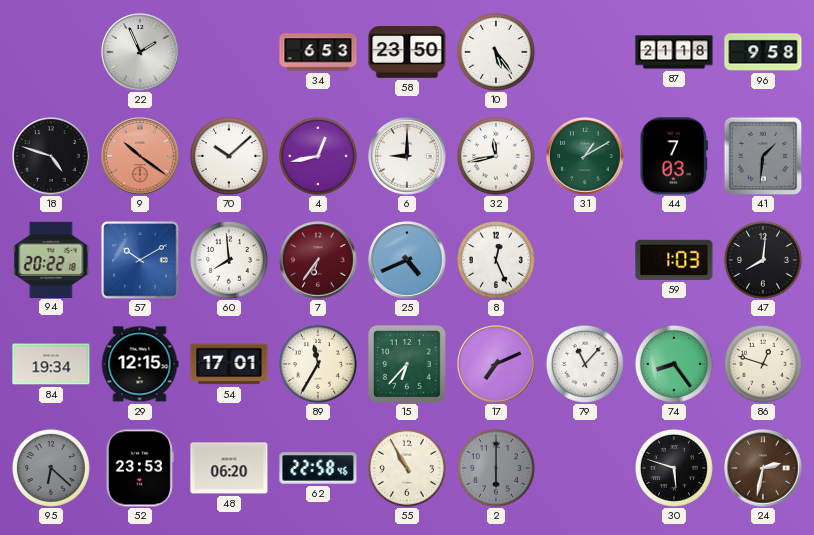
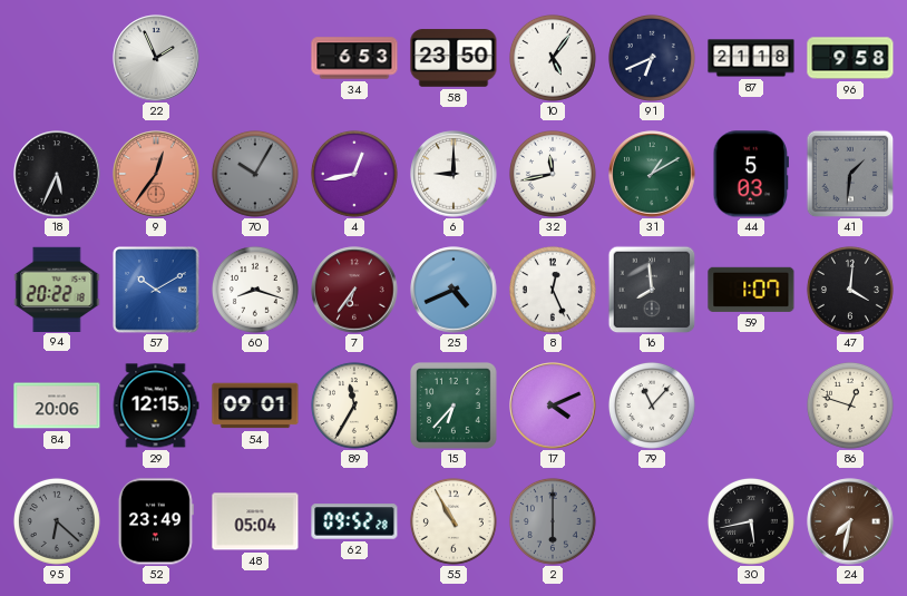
10: 5:24 -> 5:06 (553, 58)
91: none -> 6:41 (652, 58)
18: 4:48 -> 5:34 (57, 174)
9: 10:21 -> 12:36 (156, 174)
70: 10:08 -> 10:05 (255, 174)
70 dial: white -> grey (255, 174)
44: 7:03 -> 5:03 (750, 174)
60: 7:59 -> 8:18 (255, 290)
16: none -> 7:59 (652, 290)
59: 1:03 -> 1:07 (751, 290)
47: 8:01 -> 4:01 (850, 290)
84: 19:34 -> 20:06 (57, 406)
54: 17:01 -> 09:01 (255, 406)
17: 7:11 -> 4:11 (553, 406)
74: 8:24 -> none (674, 364)
52: 23:53 -> 23:49 (156, 521)
48: 06:20 -> 05:04 (255, 521)
62: 22:58 -> 09:52 (354, 521)
30: 5:48 -> 5:43 (751, 521)
24: 2:32 -> 7:32 (850, 521)
